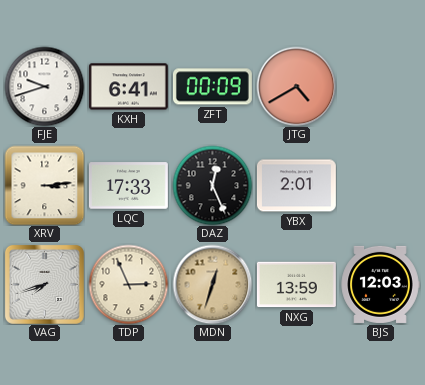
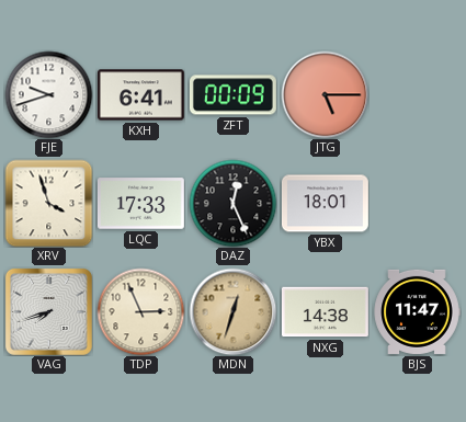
JTG: 4:40 -> 5:15 (325, 94)
XRV: 3:14 -> 3:57 (48, 203)
YBX: 2:01 -> 18:01 (325, 204)
NXG: 13:59 -> 14:38 (325, 312)
BJS: 12:03 -> 11:47 (417, 311)
